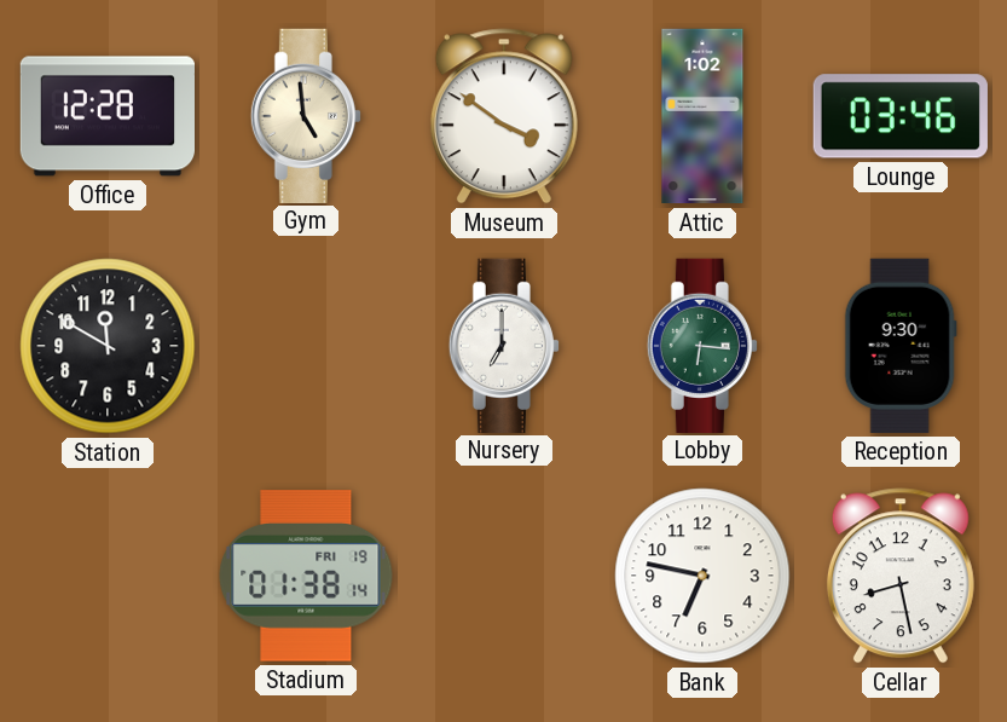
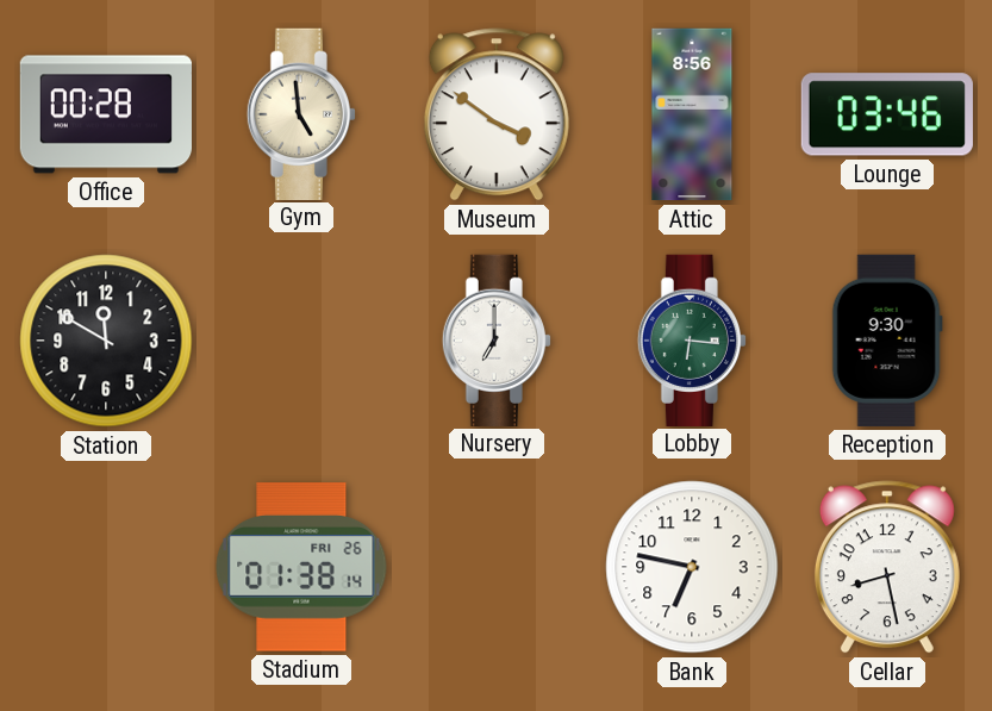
Office: 12:28 -> 00:28 (105, 114)
Attic: 1:02 -> 8:56 (692, 114)
Stadium date: FRI 19 -> FRI 26 (301, 567)
